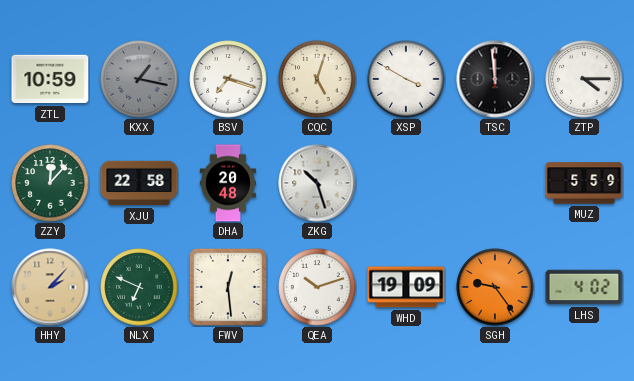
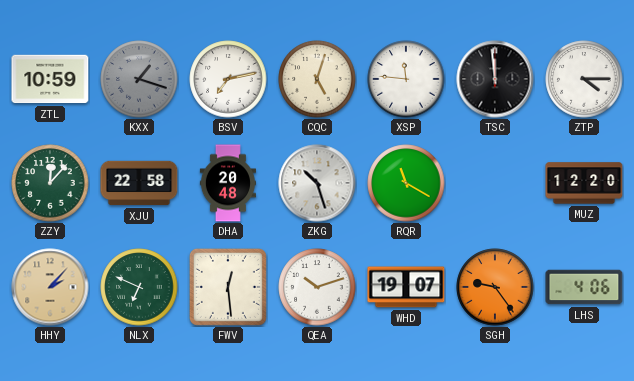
KXX: 1:17 -> 1:18 (139, 79)
BSV: 7:18 -> 7:13 (228, 79)
XSP: 3:50 -> 11:46 (406, 79)
RQR: none -> 11:20 (406, 183)
MUZ: 5:59 -> 12:20 (584, 183)
WHD: 19:09 -> 19:07 (406, 287)
LHS: 4:02 -> 4:06 (584, 287)
